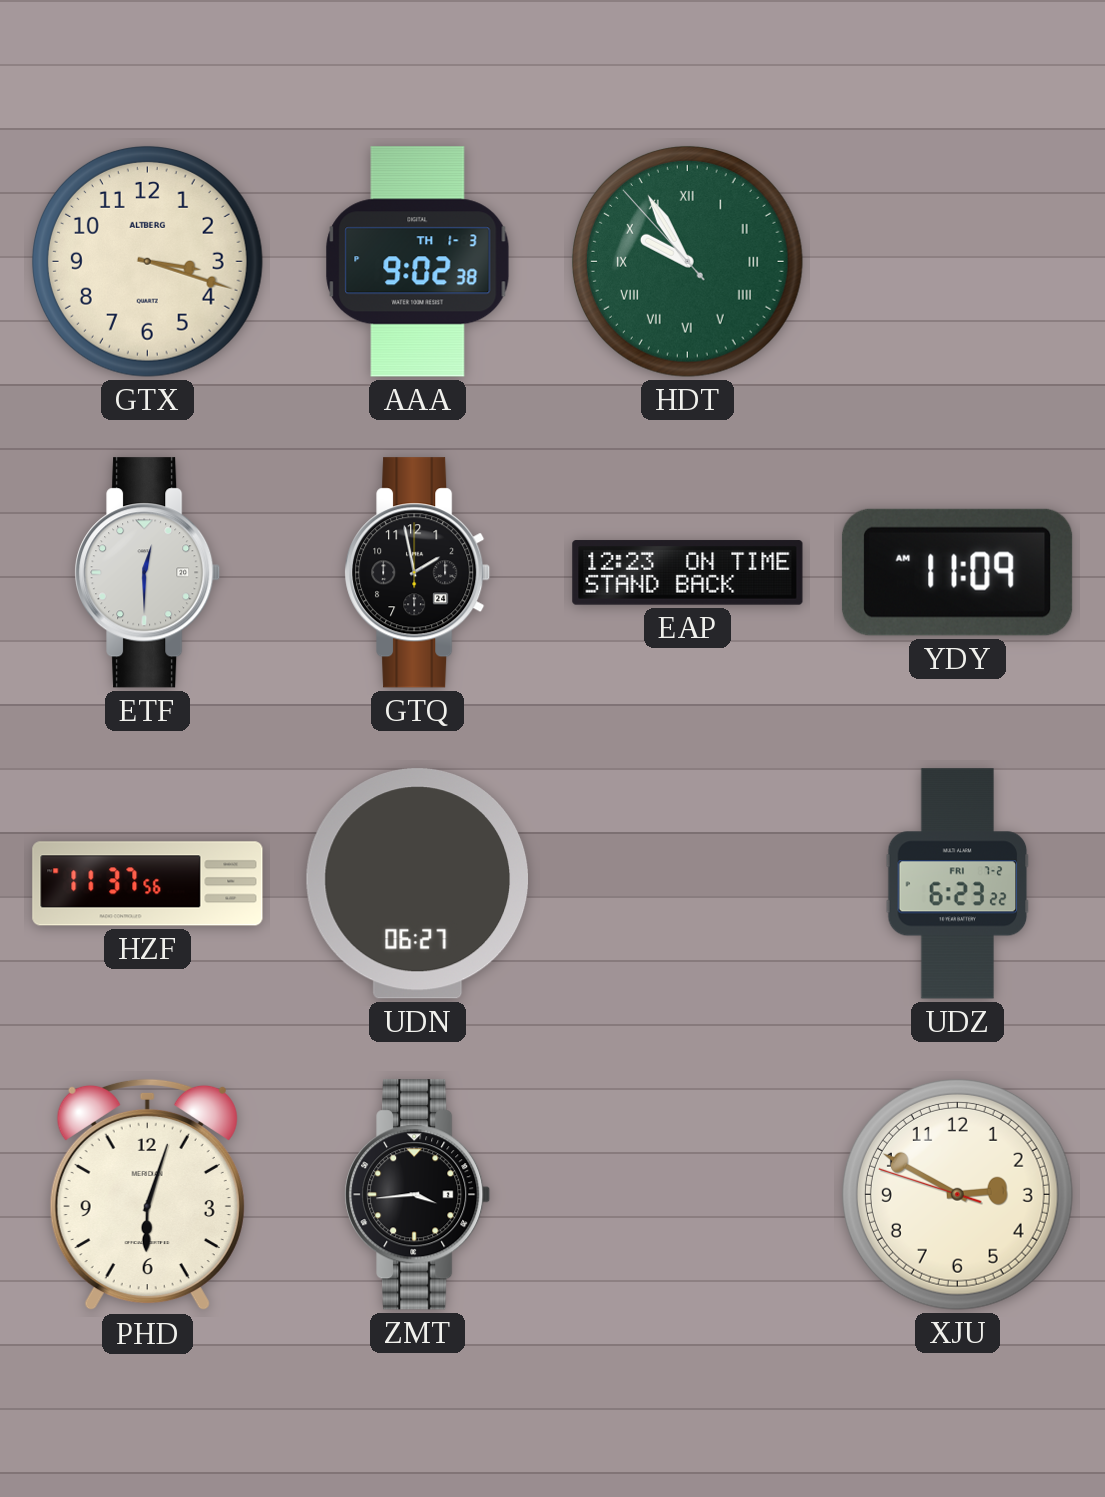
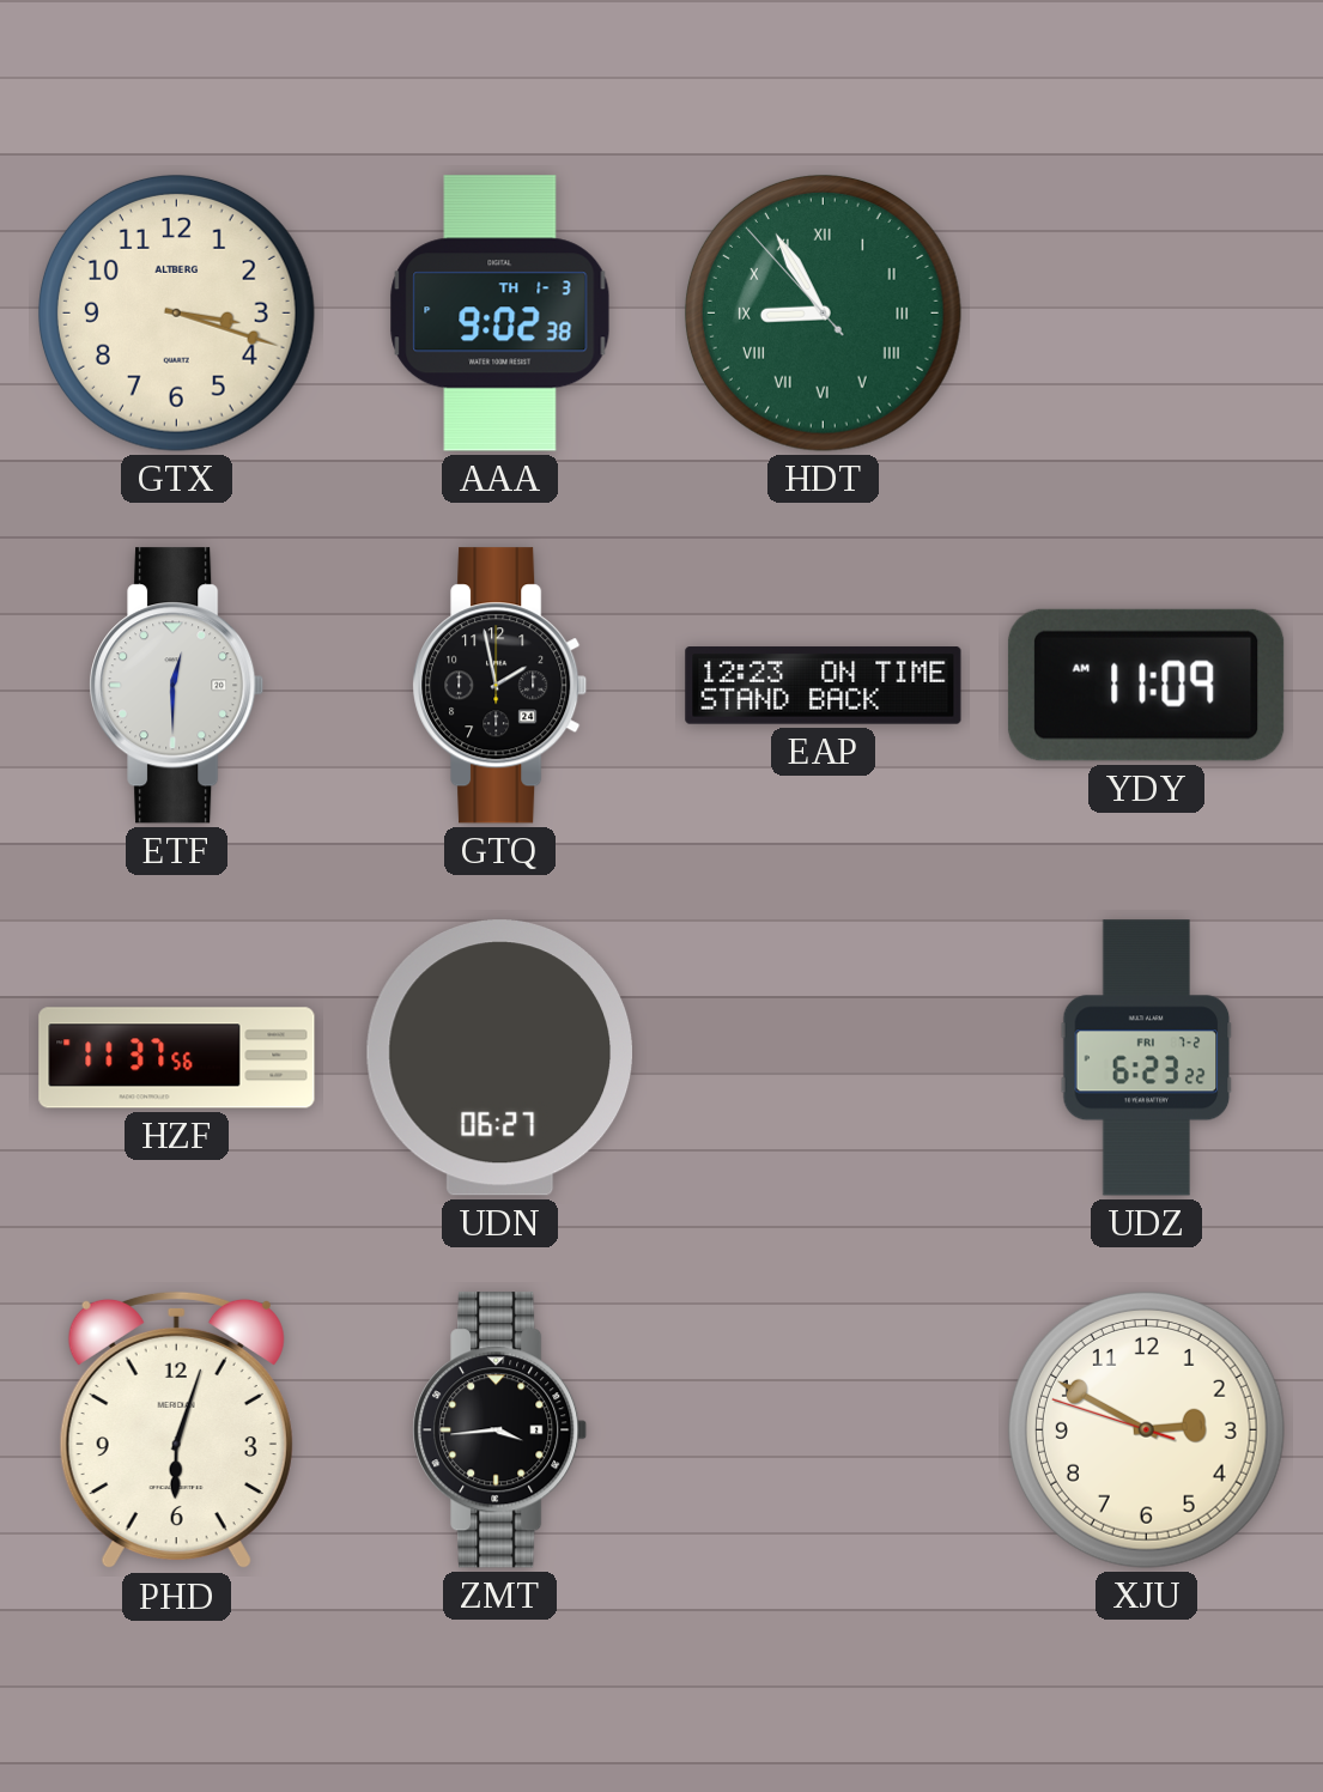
HDT: 9:54 -> 8:54 (823, 312)
